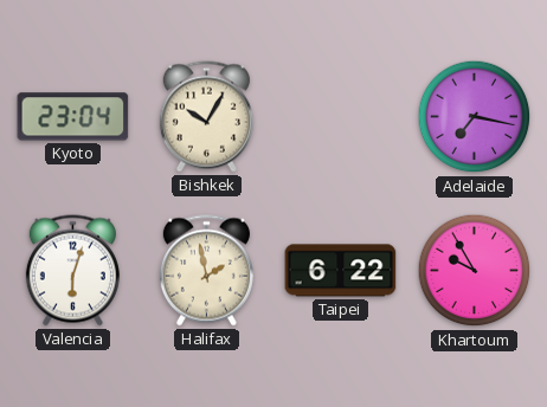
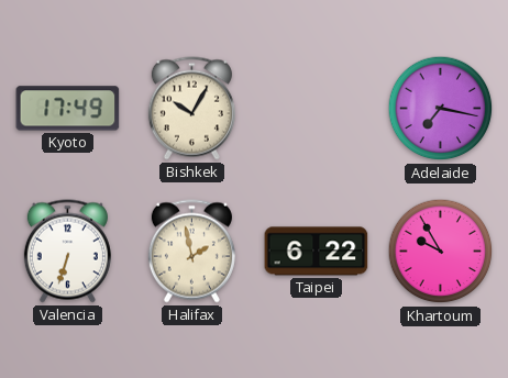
Kyoto: 23:04 -> 17:49 (68, 109)
Valencia: 6:03 -> 6:33 (67, 252)
